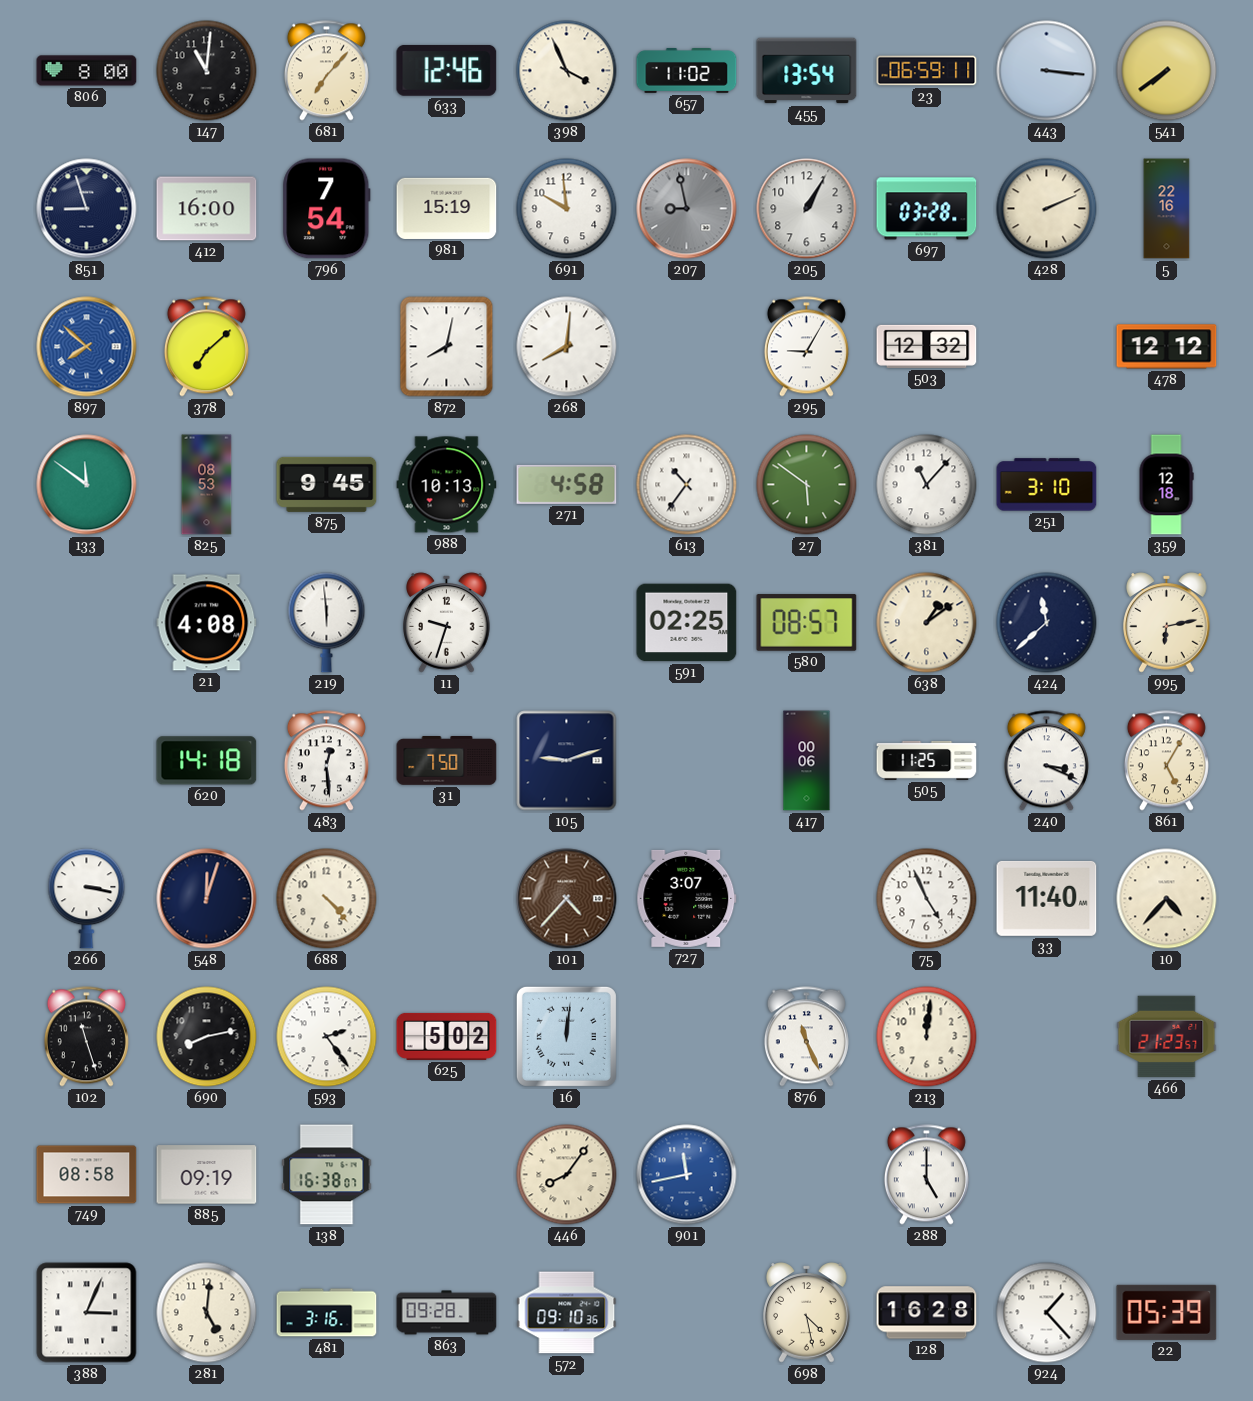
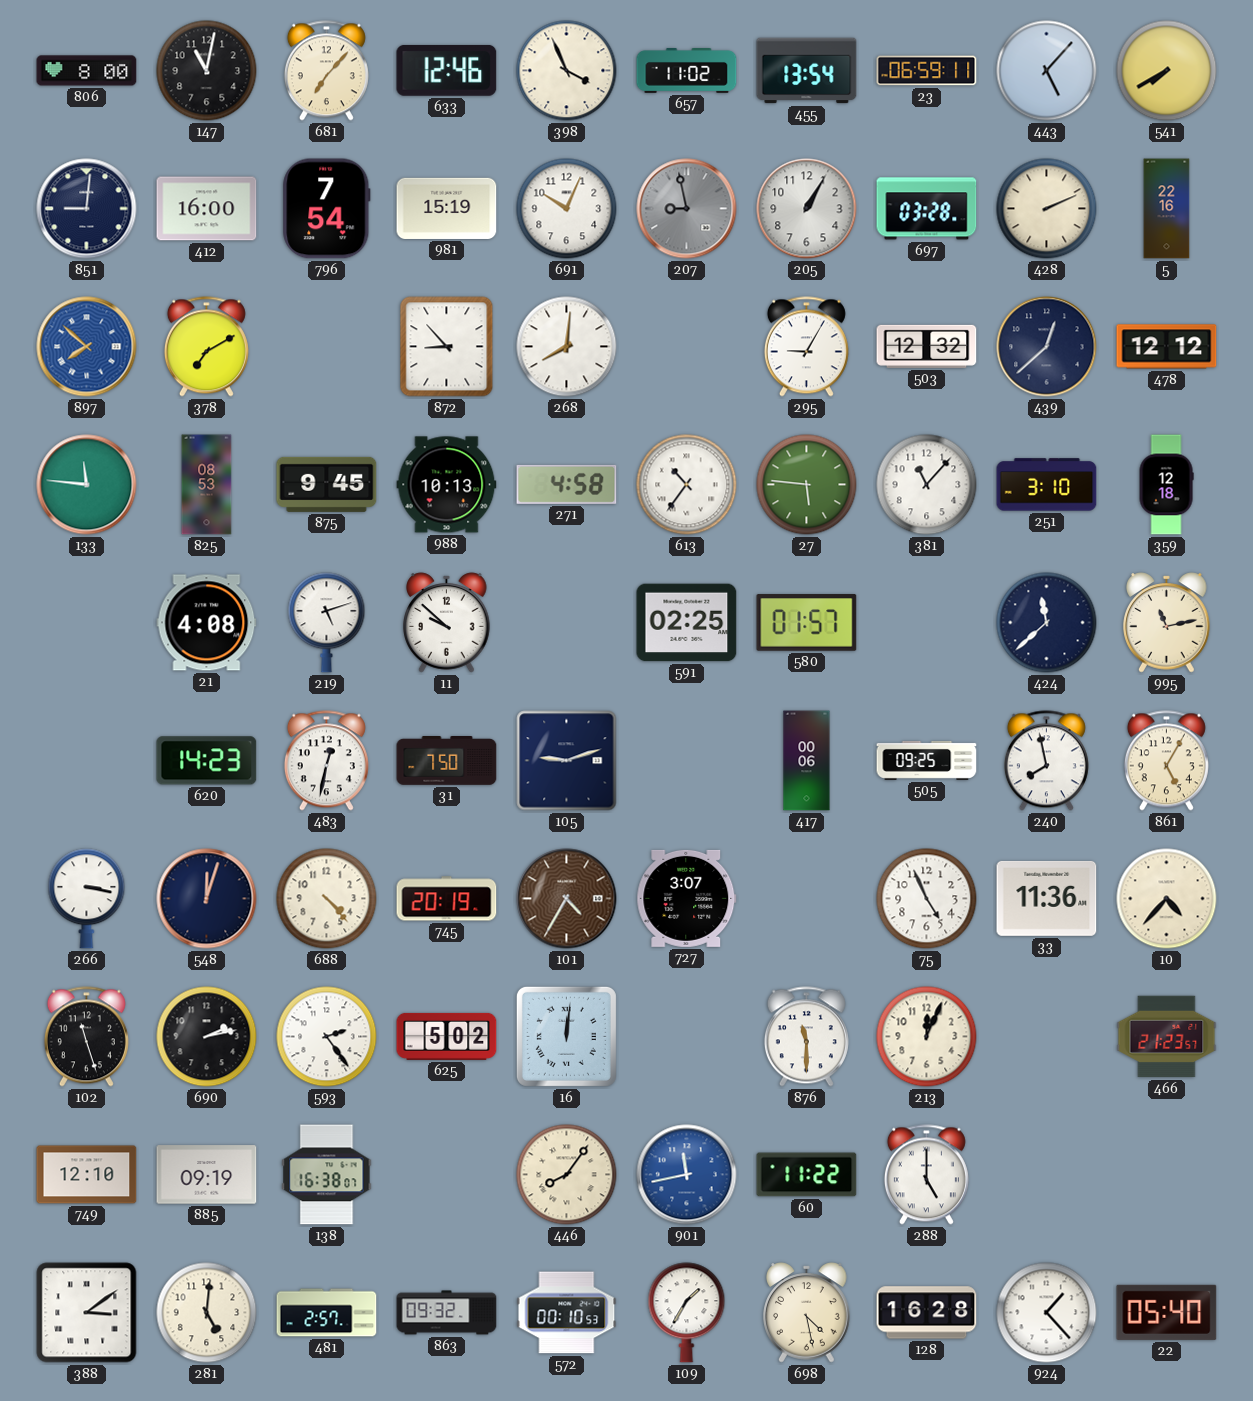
147: 11:01 -> 11:02 (207, 71)
443: 3:16 -> 5:07 (1047, 71)
541: 7:39 -> 7:40 (1167, 71)
851: 8:57 -> 9:01 (87, 209)
691: 9:59 -> 10:04 (567, 209)
378: 7:08 -> 7:10 (206, 347)
872: 8:02 -> 8:53 (447, 347)
439: none -> 12:38 (1047, 347)
133: 11:51 -> 11:46 (87, 485)
27: 5:51 -> 5:46 (807, 485)
219: 5:59 -> 5:12 (327, 623)
11: 9:33 -> 9:52 (447, 623)
580: 08:57 -> 01:57 (807, 623)
638: 1:09 -> none (927, 623)
995: 6:13 -> 11:13 (1167, 623)
620: 14:18 -> 14:23 (207, 761)
483: 12:29 -> 12:32 (326, 761)
505: 11:25 -> 09:25 (927, 760)
240: 3:19 -> 7:58 (1046, 761)
745: none -> 20:19 (447, 899)
101: 4:37 -> 4:35 (567, 899)
33: 11:40 -> 11:36 (1047, 898)
690: 8:13 -> 2:13 (207, 1037)
876: 11:26 -> 11:30 (806, 1037)
213: 12:01 -> 12:04 (927, 1037)
749: 08:58 -> 12:10 (87, 1175)
60: none -> 11:22 (807, 1175)
388: 3:04 -> 3:09 (87, 1313)
481: 3:16 -> 2:57 (327, 1313)
863: 09:28 -> 09:32 (447, 1313)
572: 09:10 -> 00:10 (567, 1313)
109: none -> 1:35 (687, 1313)
22: 05:39 -> 05:40 (1167, 1312)
